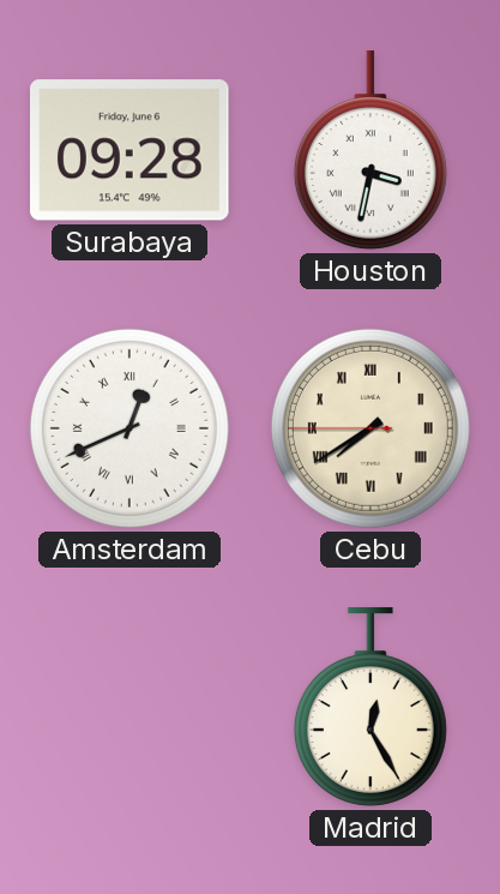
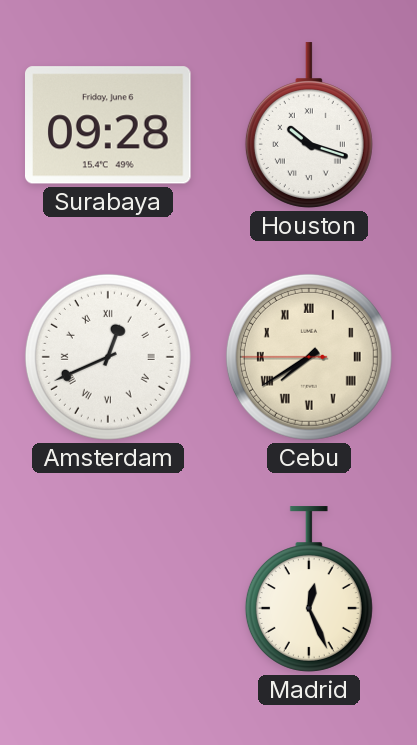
Houston: 3:32 -> 10:18 (309, 125)
Madrid: 12:25 -> 12:26 (309, 589)
